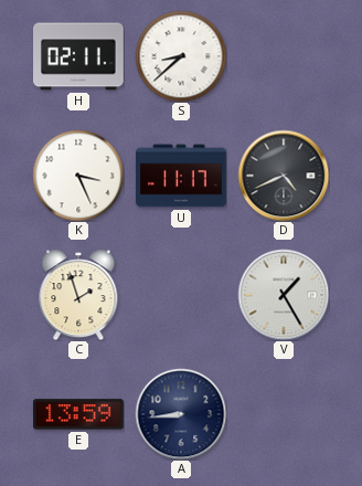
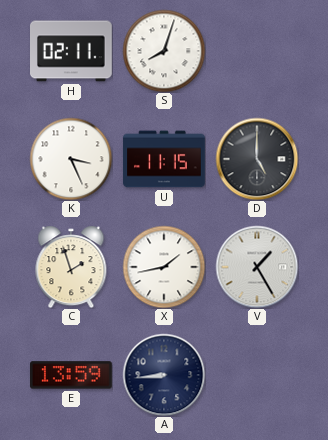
S: 8:38 -> 8:03 (164, 51)
U: 11:17 -> 11:15 (164, 159)
D: 4:41 -> 5:00 (257, 159)
X: none -> 1:43 (164, 267)
